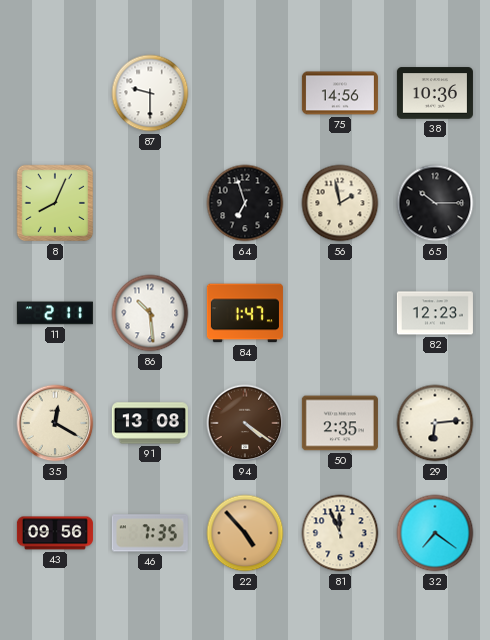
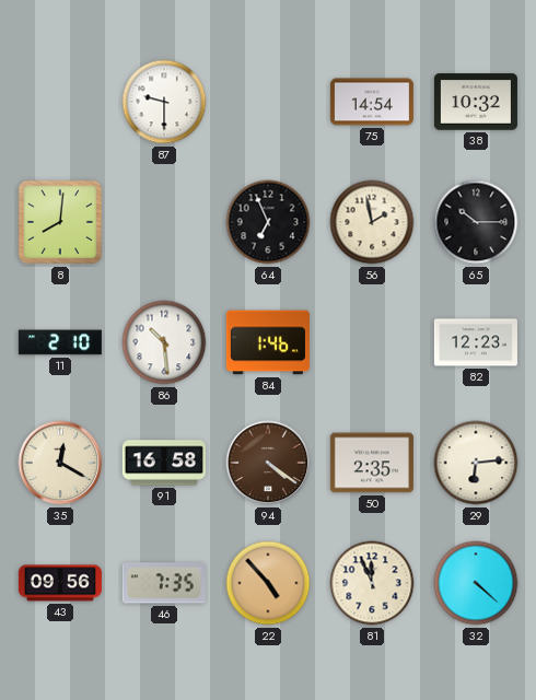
75: 14:56 -> 14:54 (372, 102)
38: 10:36 -> 10:32 (476, 102)
8: 8:04 -> 8:01 (60, 222)
64: 6:57 -> 6:56 (268, 222)
11: 2:11 -> 2:10 (60, 342)
84: 1:47 -> 1:46 (268, 342)
91: 13:08 -> 16:58 (164, 463)
32: 7:21 -> 4:22 (476, 583)
